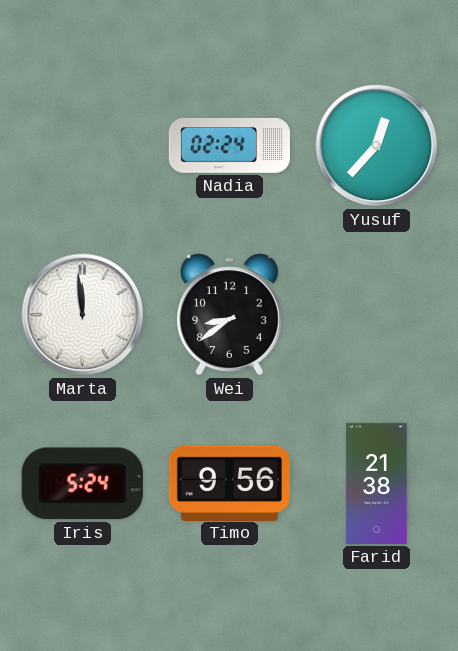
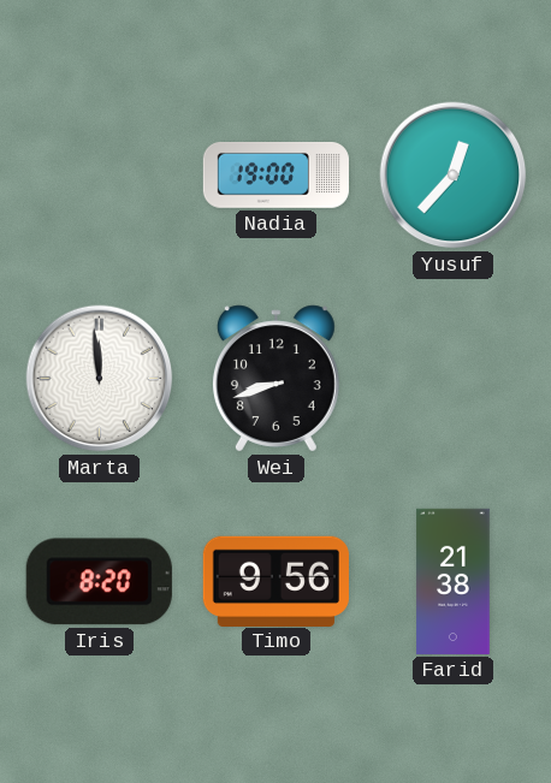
Nadia: 02:24 -> 19:00 (275, 176)
Wei: 8:39 -> 8:42 (275, 379)
Iris: 5:24 -> 8:20 (99, 582)
